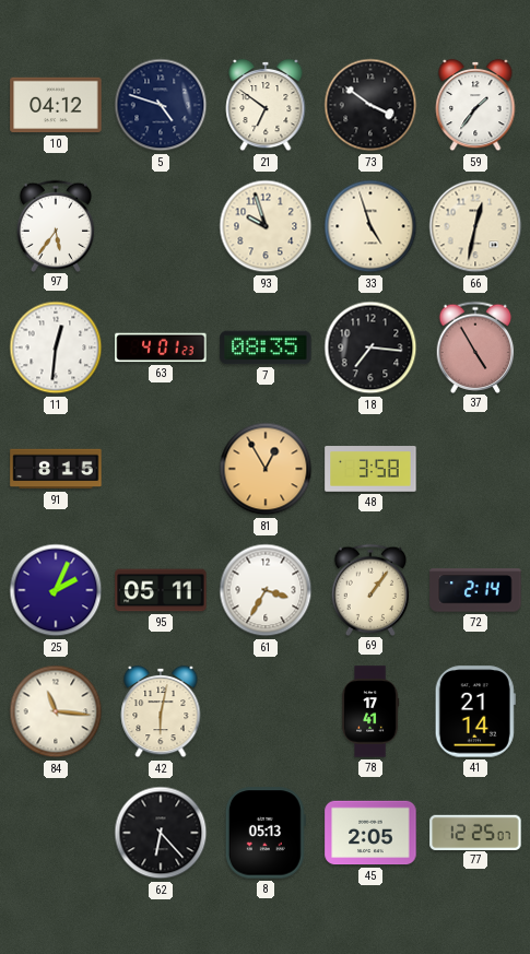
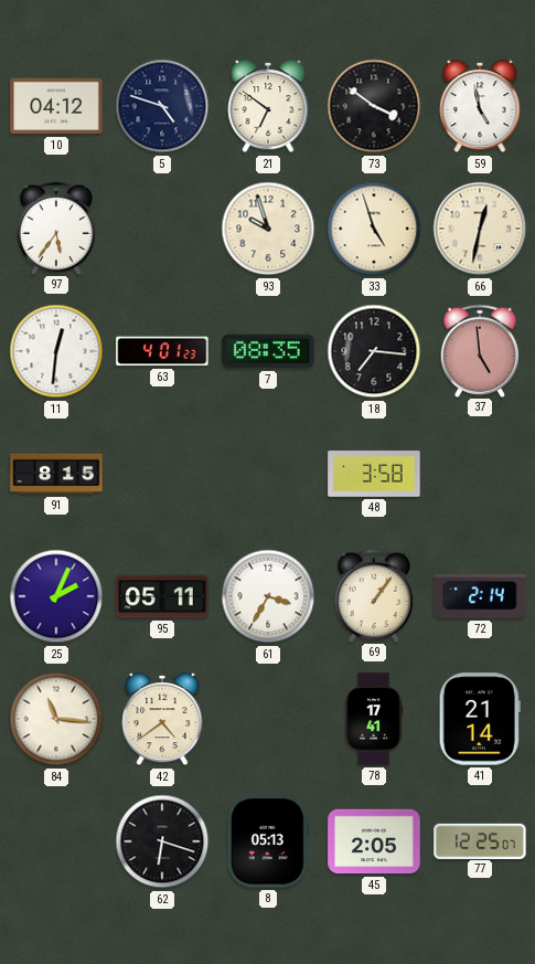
59: 1:36 -> 4:58 (480, 106)
37: 4:55 -> 4:59 (480, 350)
81: 12:55 -> none (266, 469)
42: 6:02 -> 4:39 (162, 719)
62: 6:23 -> 6:18 (162, 841)
